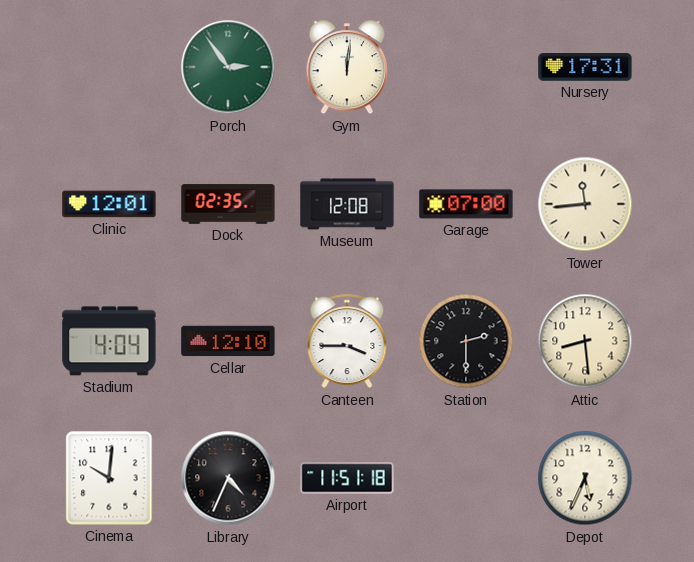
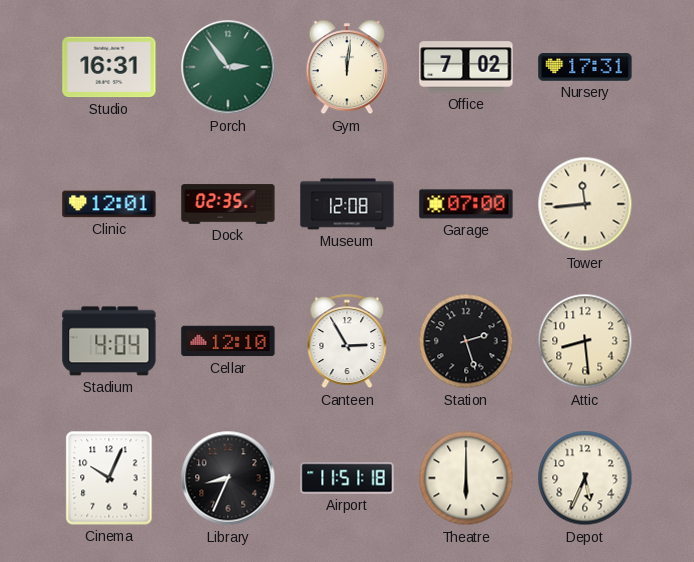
Studio: none -> 16:31 (109, 67)
Office: none -> 7:02 (466, 67)
Canteen: 3:45 -> 2:55 (347, 342)
Station: 2:30 -> 2:27 (466, 341)
Cinema: 10:01 -> 10:04 (109, 478)
Library: 4:34 -> 8:34 (228, 478)
Theatre: none -> 6:00 (466, 478)
